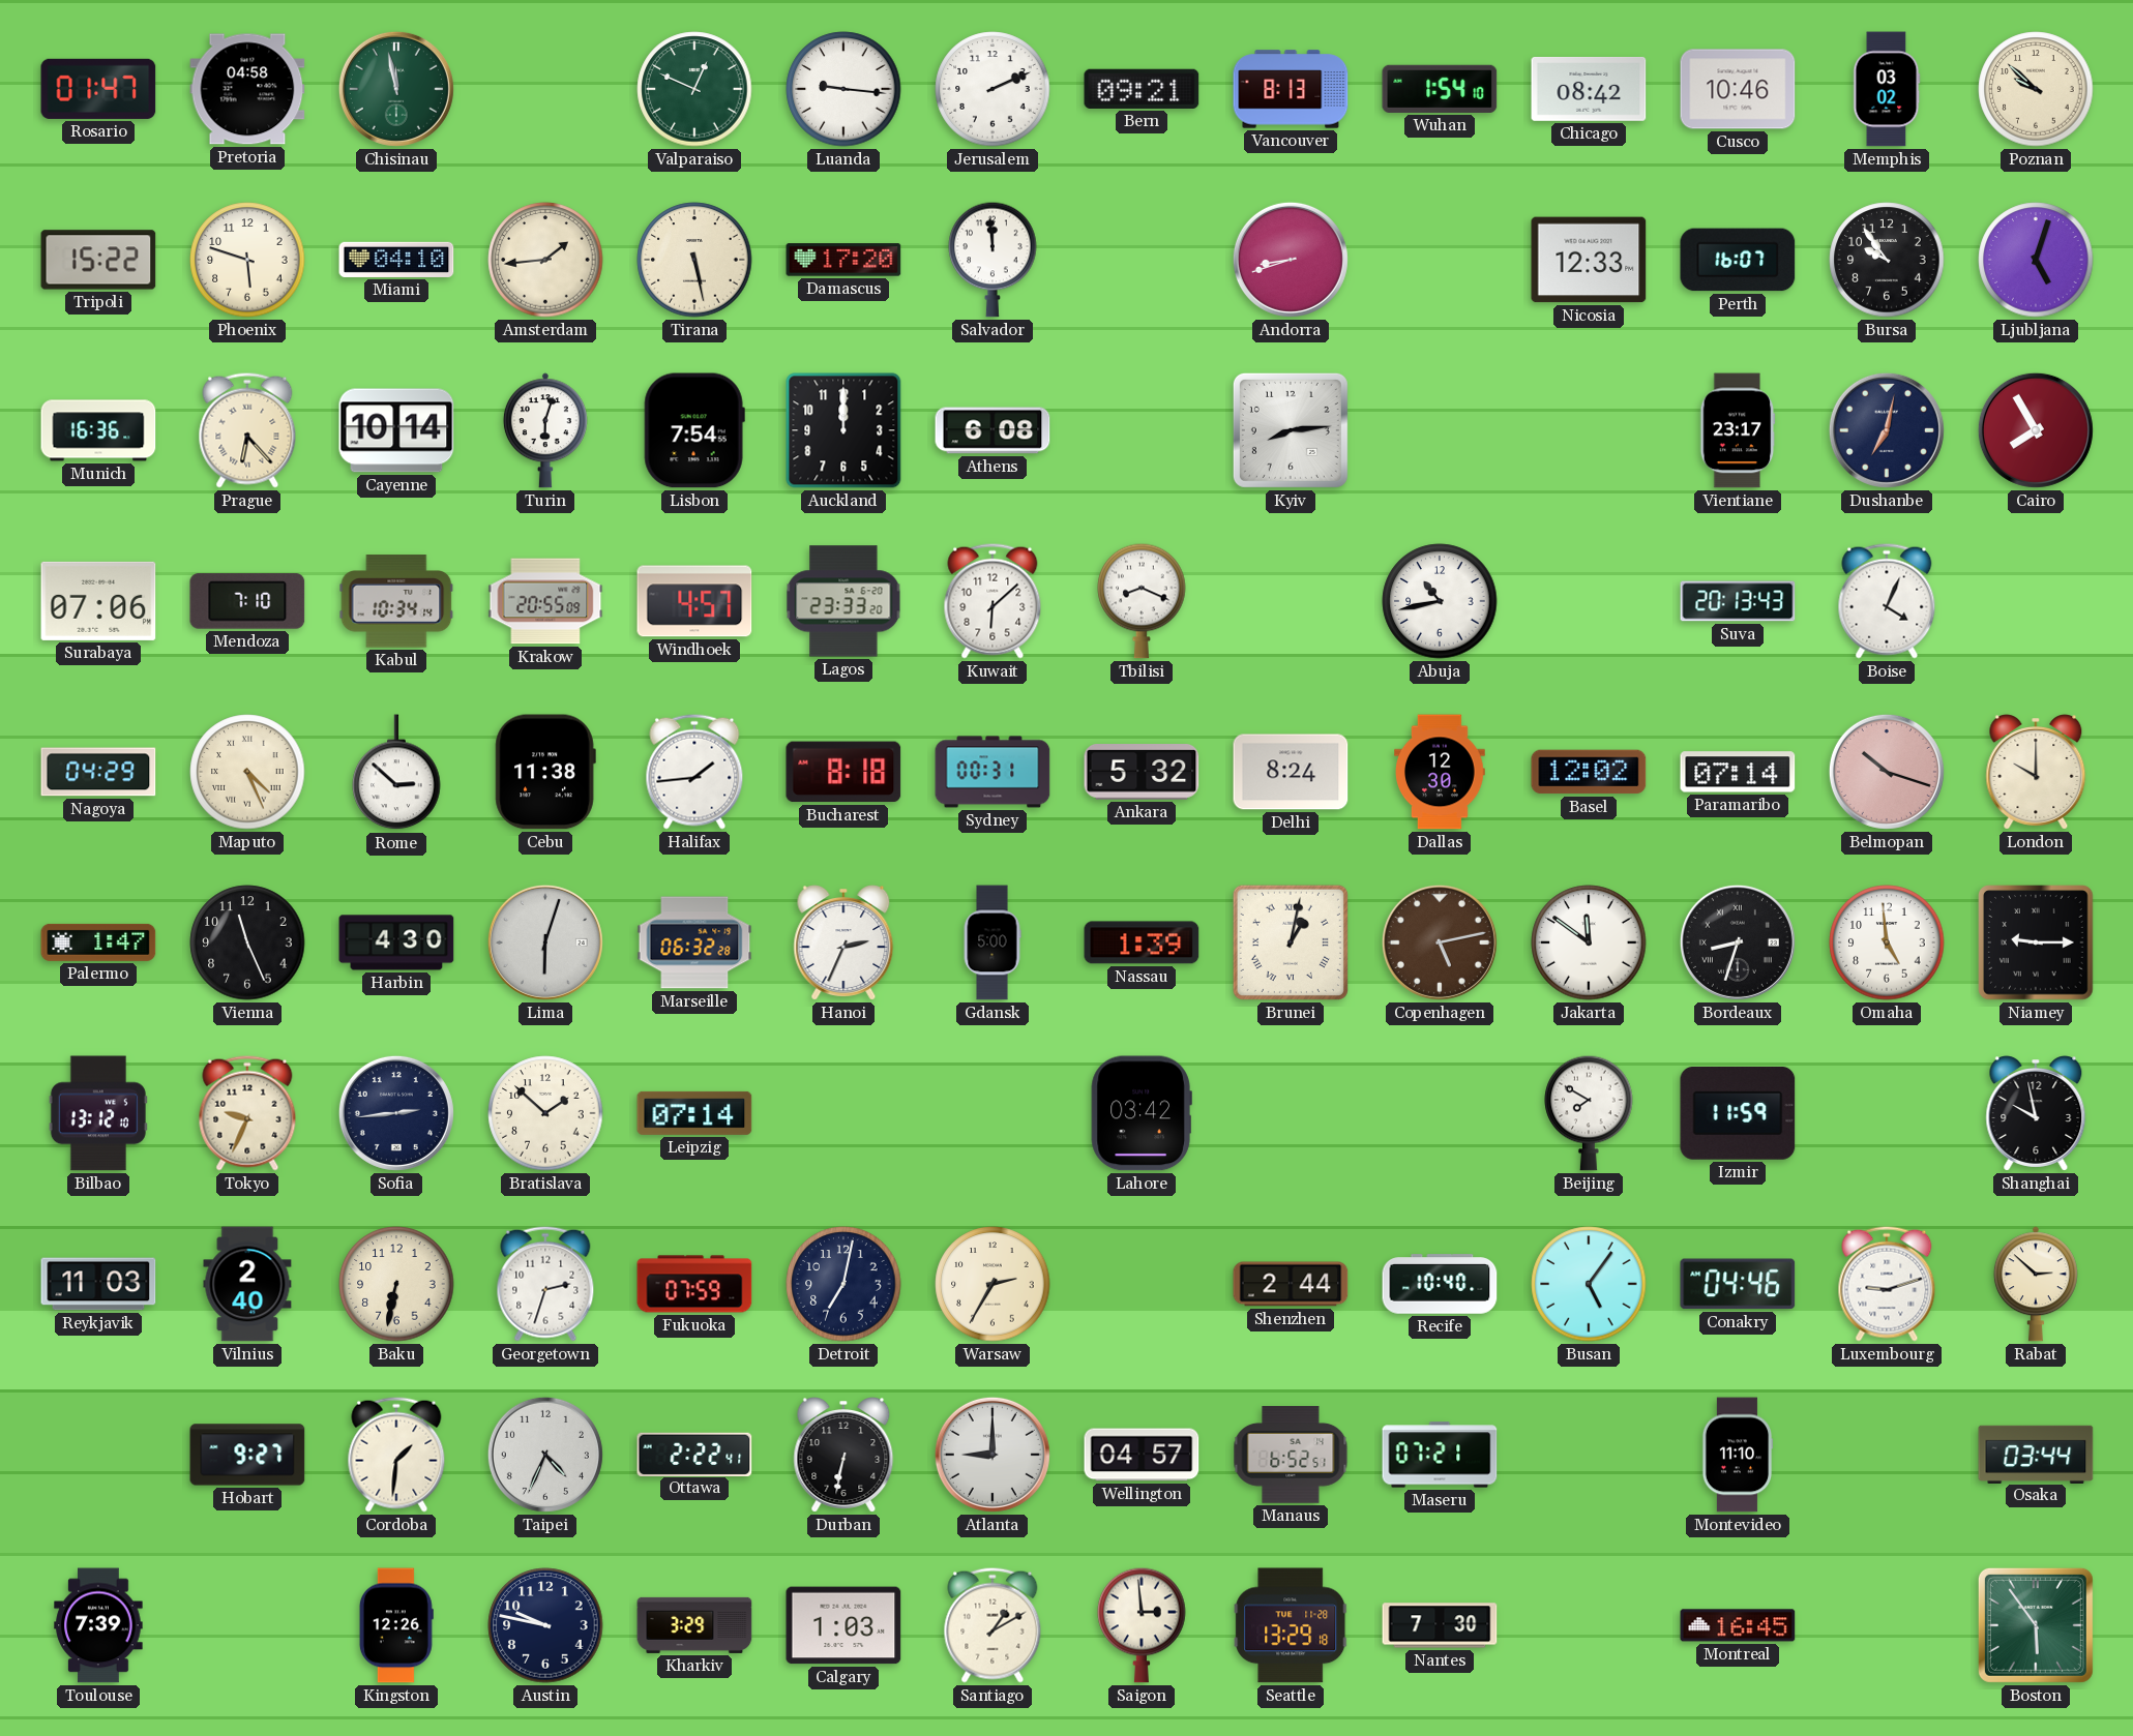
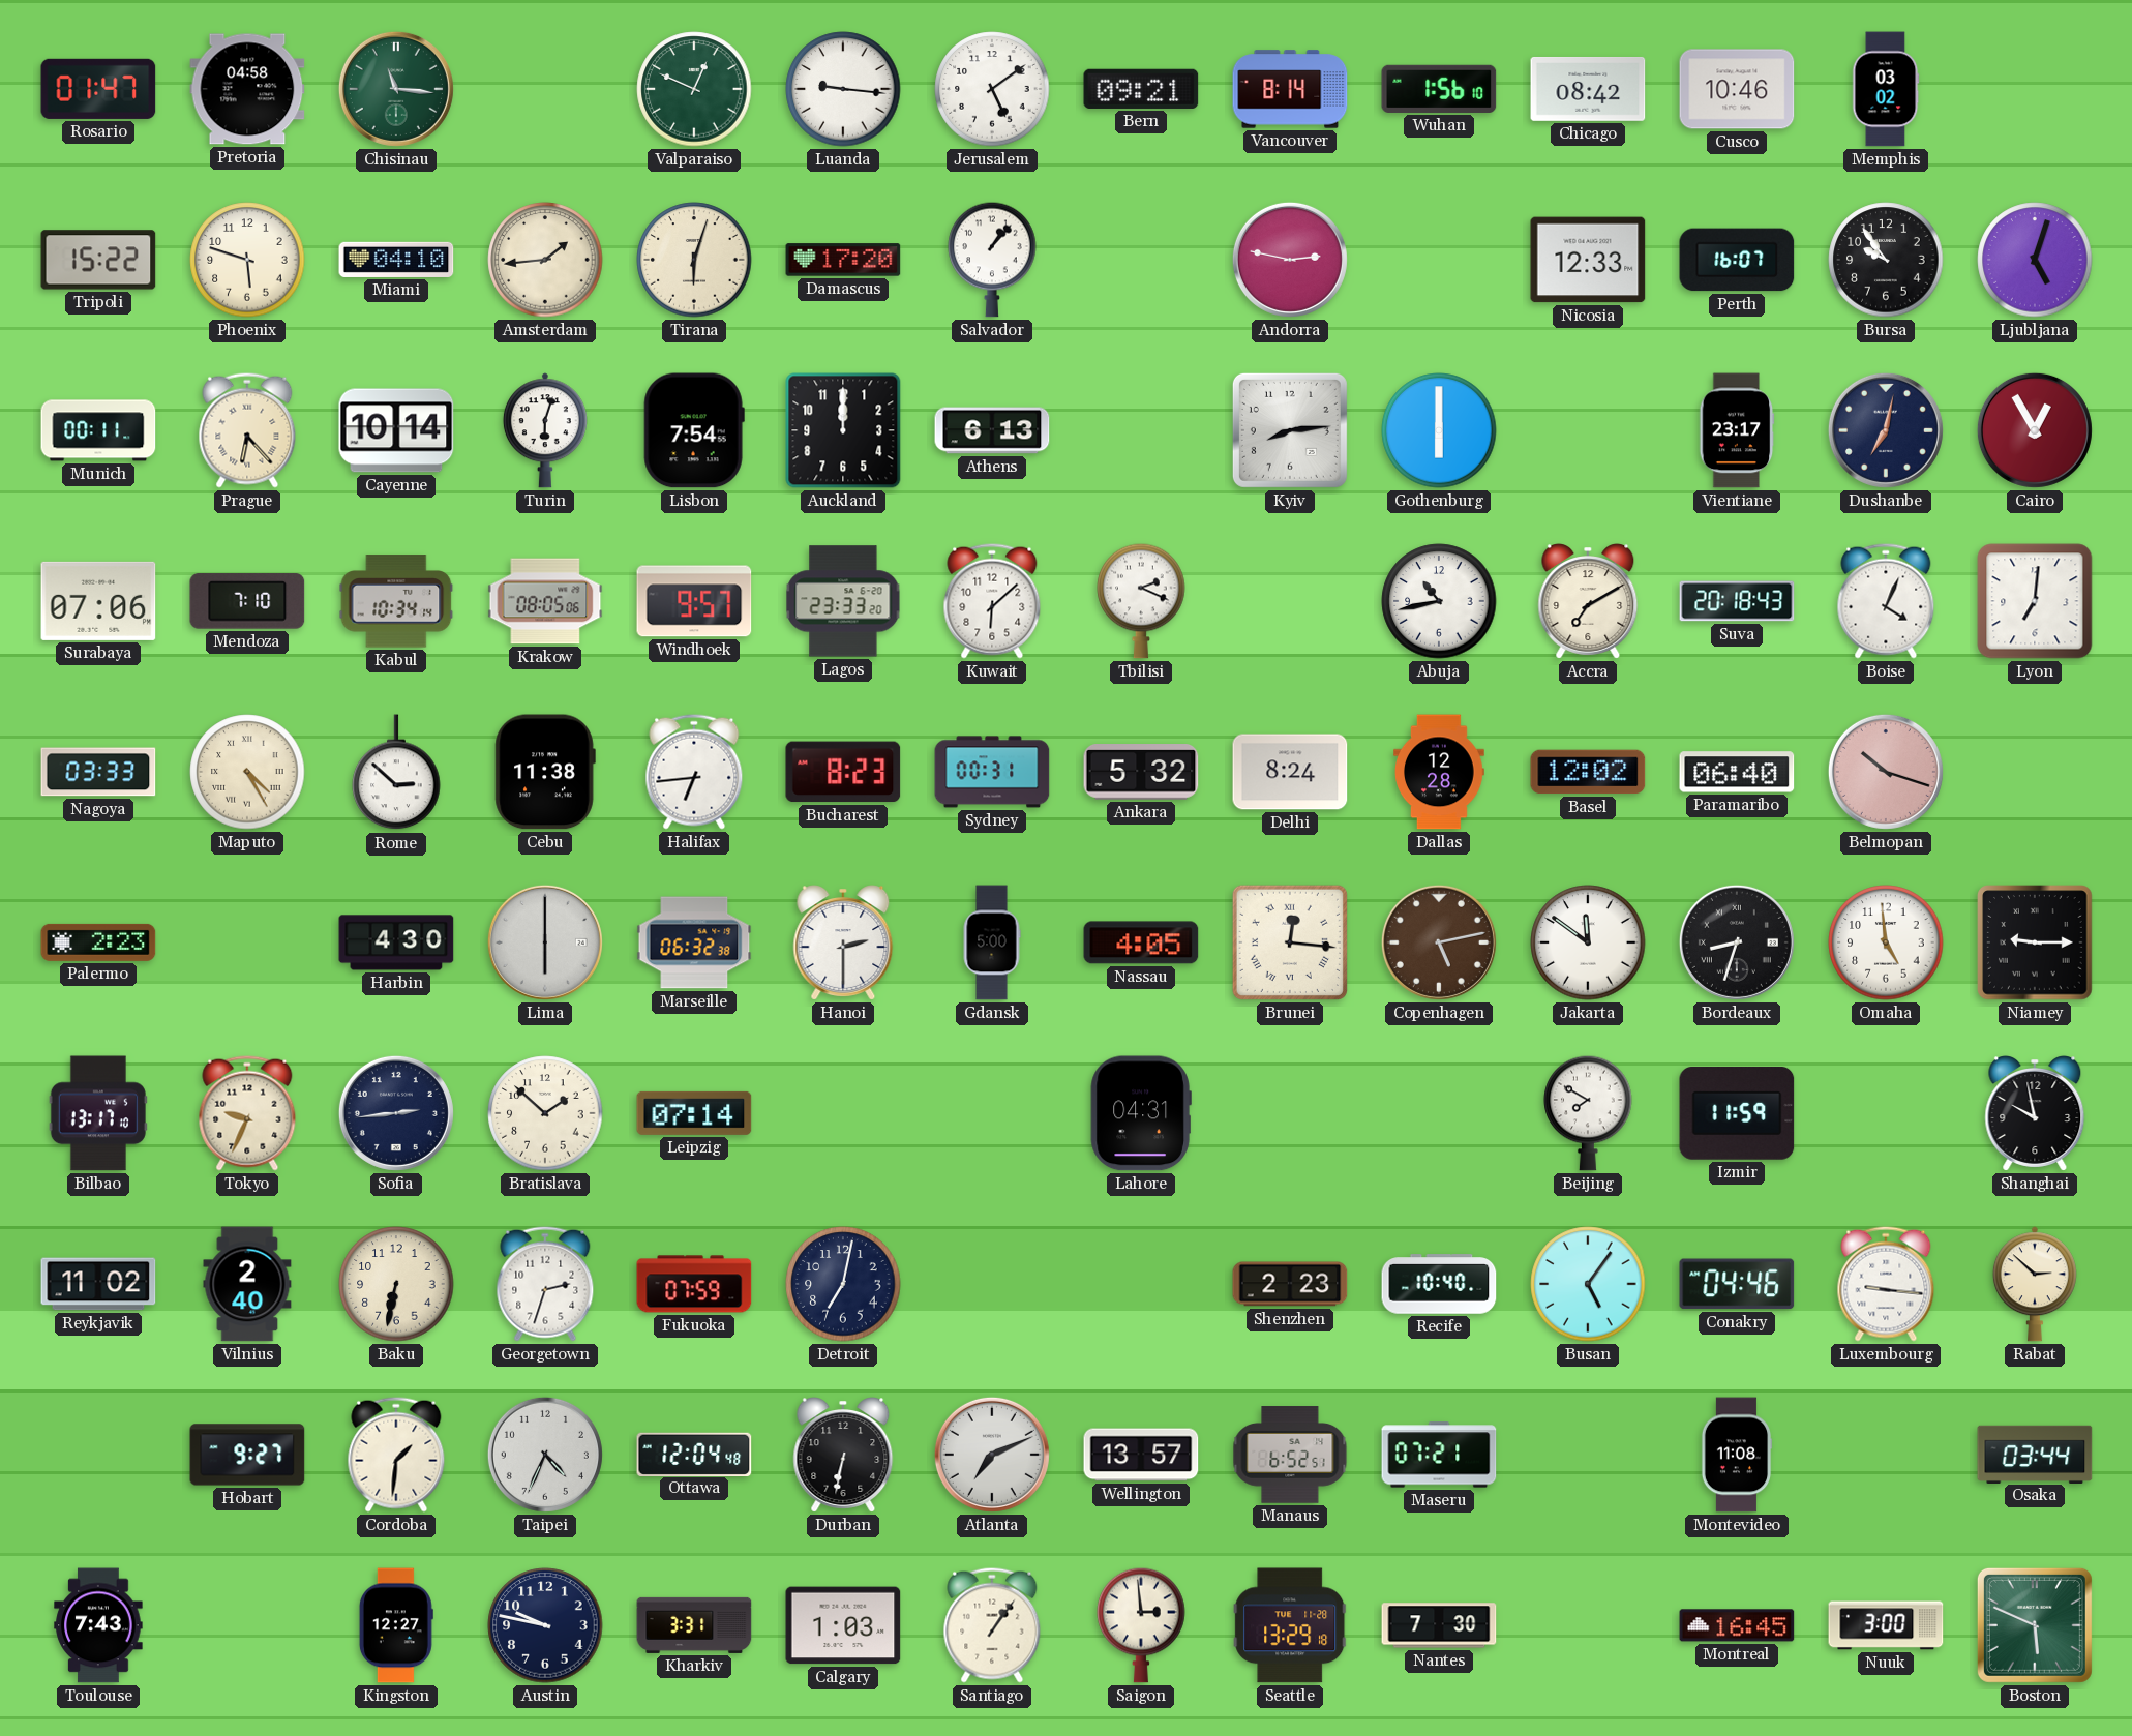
Chisinau: 11:58 -> 11:16 (396, 89)
Jerusalem: 2:11 -> 5:09 (992, 89)
Vancouver: 8:13 -> 8:14 (1290, 89)
Wuhan: 1:54 -> 1:56 (1439, 89)
Poznan: 9:52 -> none (2036, 89)
Tirana: 5:28 -> 6:03 (694, 260)
Salvador: 11:59 -> 1:07 (992, 260)
Andorra: 8:42 -> 2:47 (1290, 260)
Munich: 16:36 -> 00:11 (98, 430)
Athens: 6:08 -> 6:13 (992, 430)
Gothenburg: none -> 6:00 (1439, 430)
Cairo: 7:55 -> 12:55 (2035, 430)
Krakow: 20:55 -> 08:05 (545, 601)
Windhoek: 4:57 -> 9:57 (694, 601)
Tbilisi: 8:19 -> 2:19 (1141, 601)
Accra: none -> 7:10 (1588, 601)
Suva: 20:13 -> 20:18 (1737, 601)
Lyon: none -> 7:01 (2035, 601)
Nagoya: 04:29 -> 03:33 (98, 772)
Maputo: 4:26 -> 4:25 (247, 772)
Halifax: 1:44 -> 6:44 (694, 772)
Bucharest: 8:18 -> 8:23 (843, 772)
Dallas: 12:30 -> 12:28 (1440, 772)
Paramaribo: 07:14 -> 06:40 (1737, 772)
London: 10:00 -> none (2036, 772)
Palermo: 1:47 -> 2:23 (98, 942)
Vienna: 11:26 -> none (247, 942)
Lima: 6:03 -> 6:00 (545, 942)
Marseille: 06:32:28 -> 06:32:38 (694, 942)
Hanoi: 2:34 -> 2:30 (843, 942)
Nassau: 1:39 -> 4:05 (1141, 942)
Brunei: 1:02 -> 12:16 (1290, 942)
Bilbao: 13:12 -> 13:17 (98, 1113)
Lahore: 03:42 -> 04:31 (1141, 1113)
Reykjavik: 11:03 -> 11:02 (98, 1284)
Warsaw: 2:35 -> none (993, 1284)
Shenzhen: 2:44 -> 2:23 (1290, 1284)
Luxembourg: 9:12 -> 9:16 (1886, 1284)
Ottawa: 2:22 -> 12:04 (694, 1454)
Atlanta: 9:00 -> 7:11 (992, 1455)
Wellington: 04:57 -> 13:57 (1141, 1455)
Montevideo: 11:10 -> 11:08 (1737, 1455)
Toulouse: 7:39 -> 7:43 (98, 1625)
Kingston: 12:26 -> 12:27 (396, 1625)
Kharkiv: 3:29 -> 3:31 (694, 1625)
Santiago: 1:10 -> 1:06 (992, 1625)
Nuuk: none -> 3:00 (1886, 1625)
Boston: 5:54 -> 5:49 (2035, 1625)
